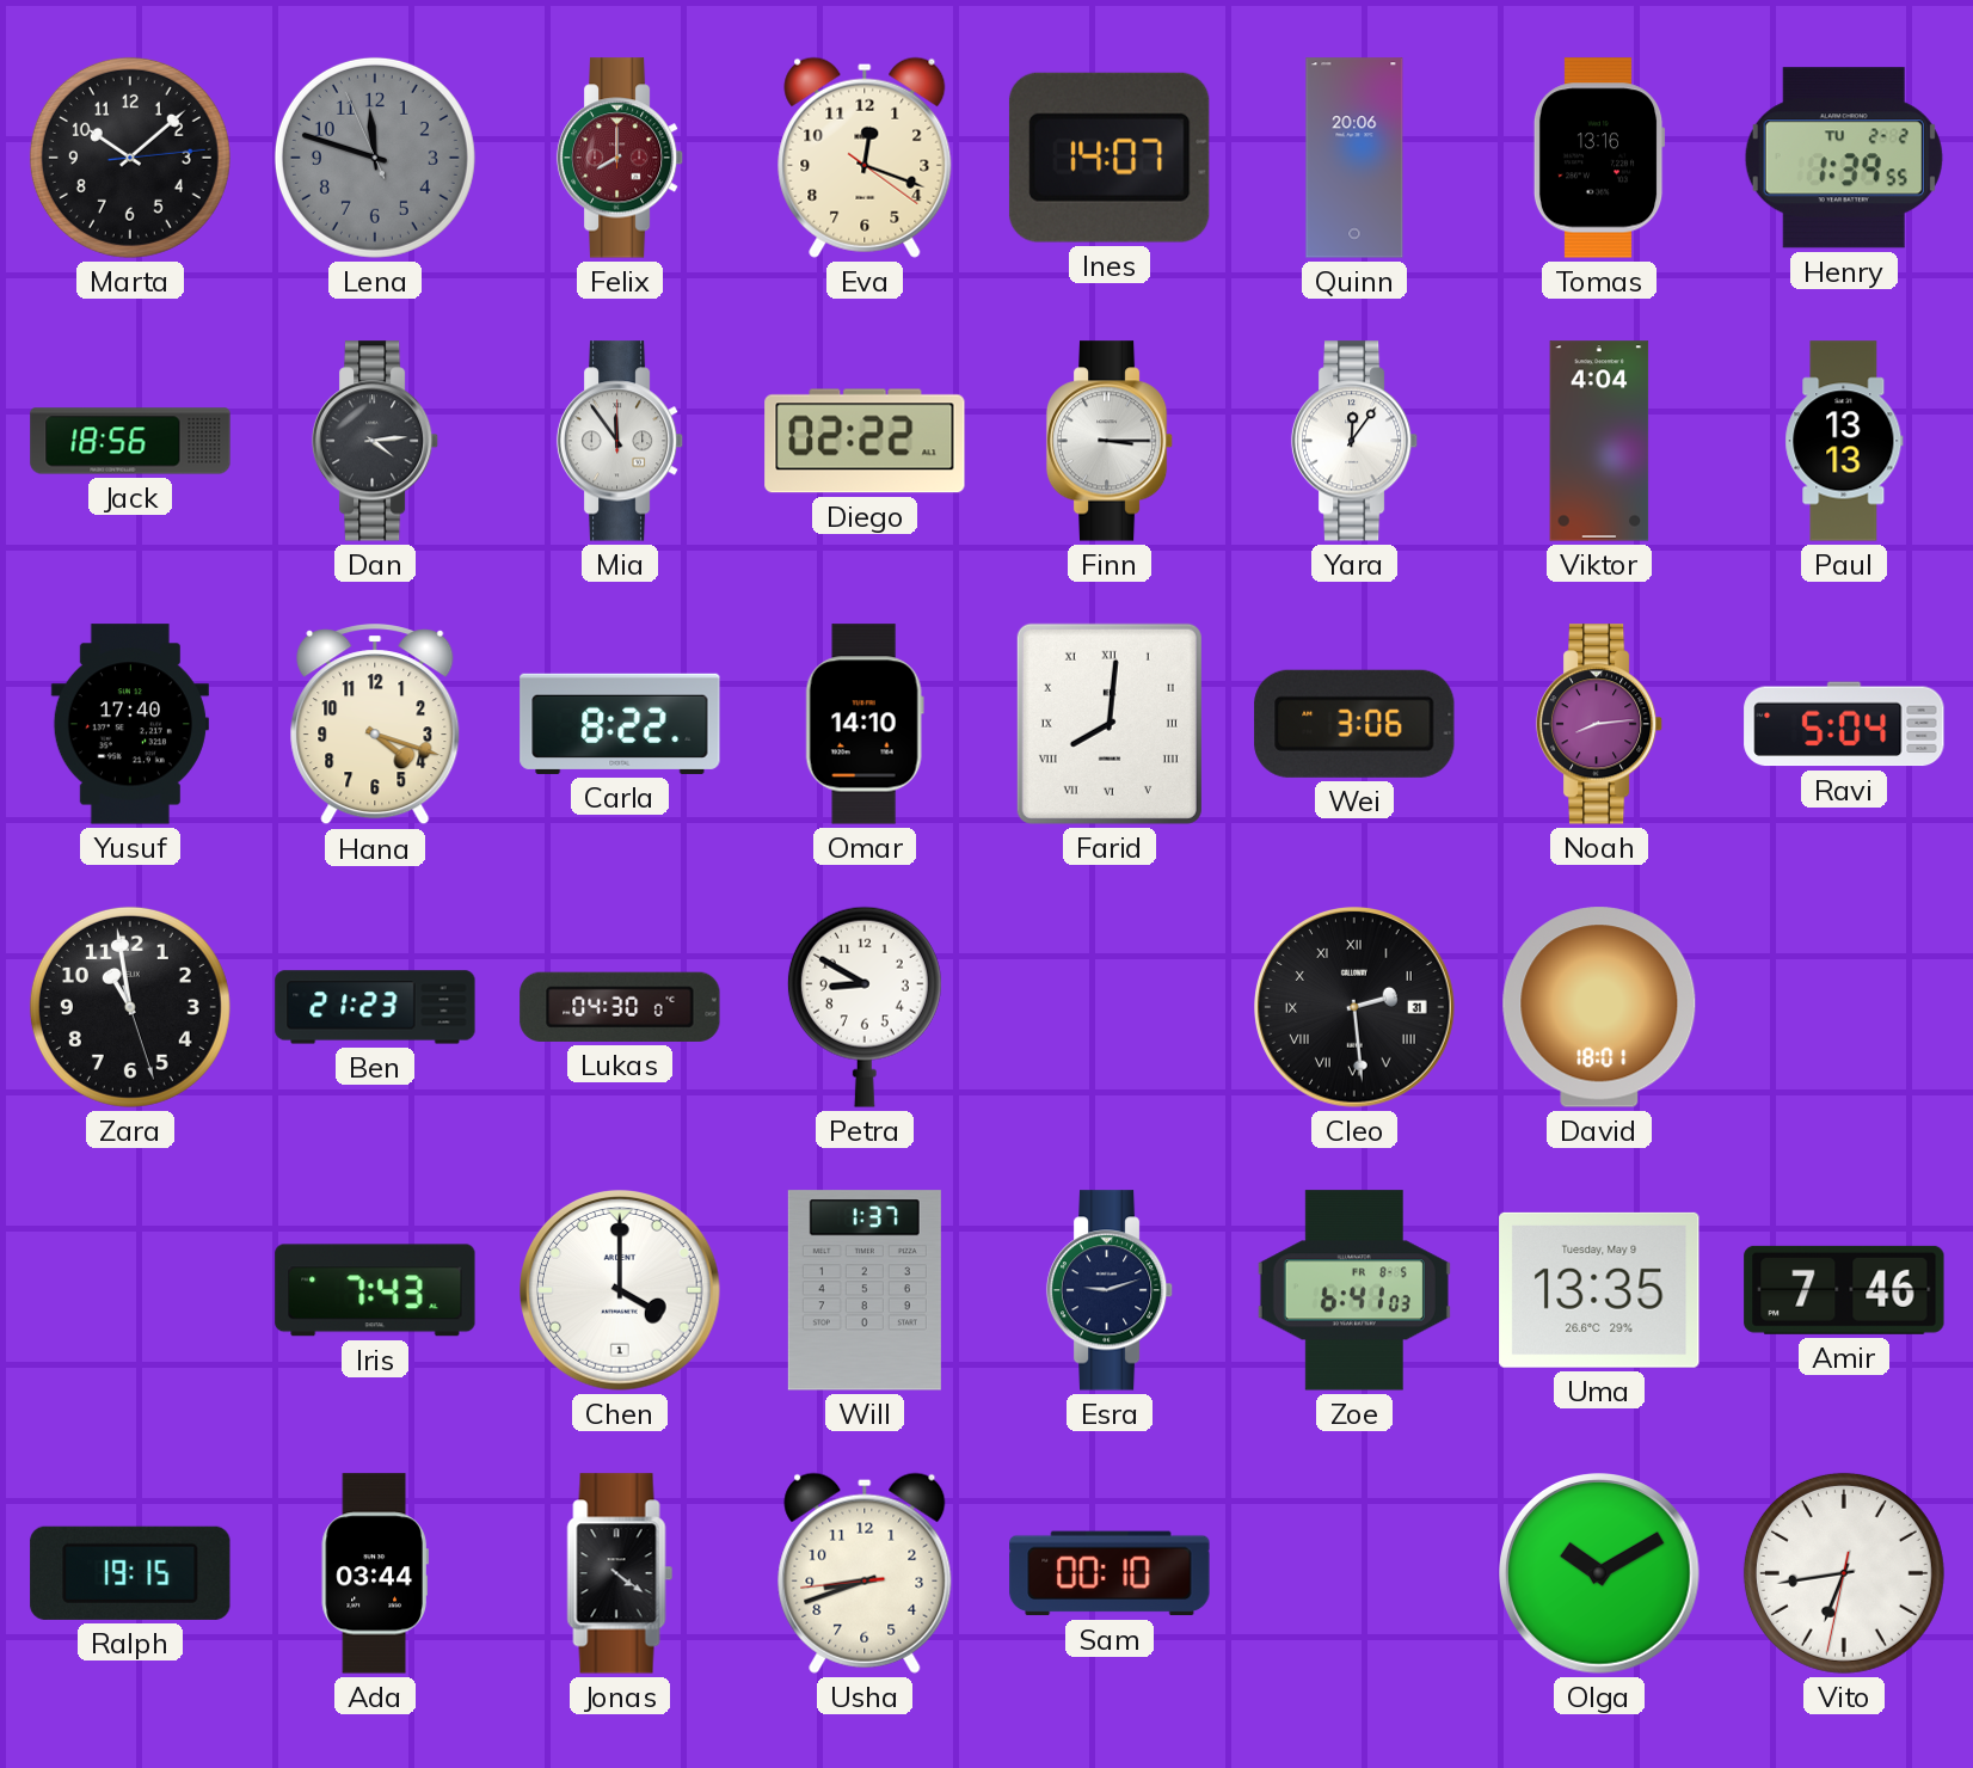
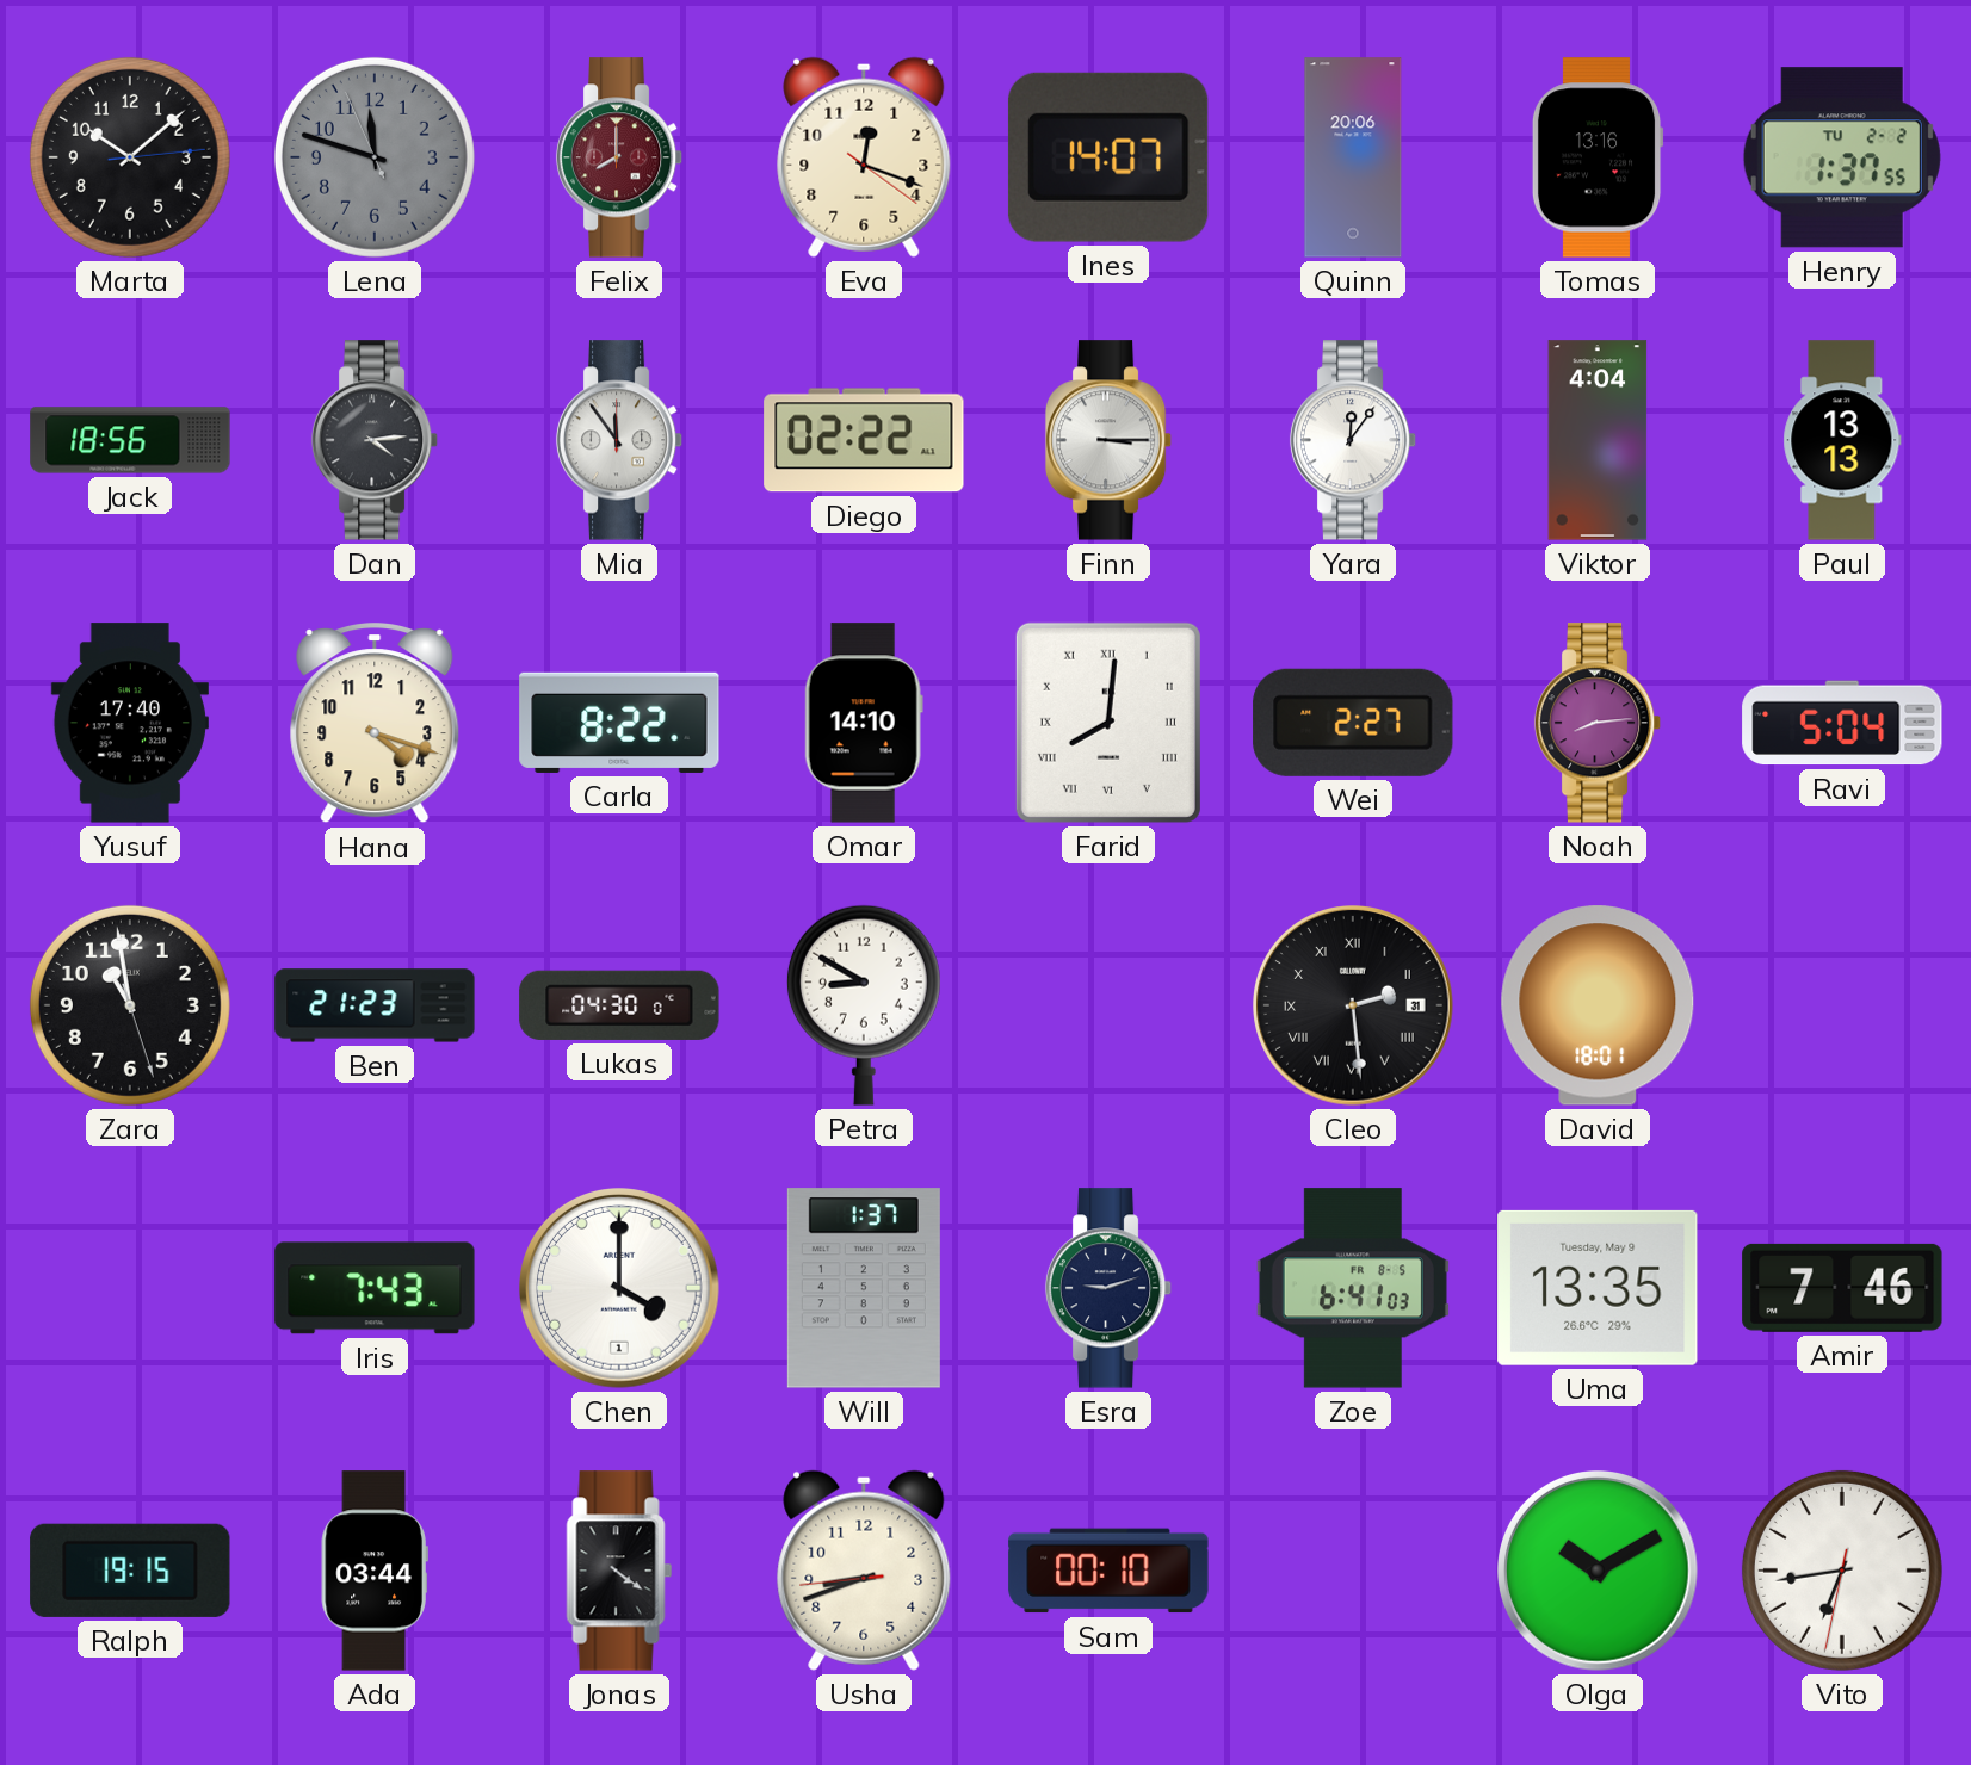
Henry: 1:39 -> 1:37 (1842, 157)
Wei: 3:06 -> 2:27 (1353, 723)
